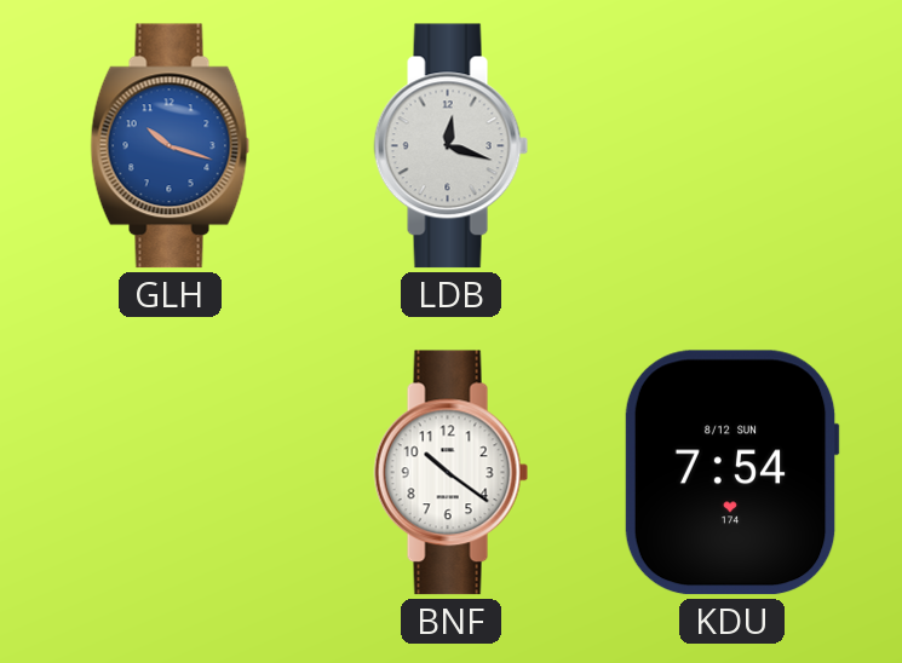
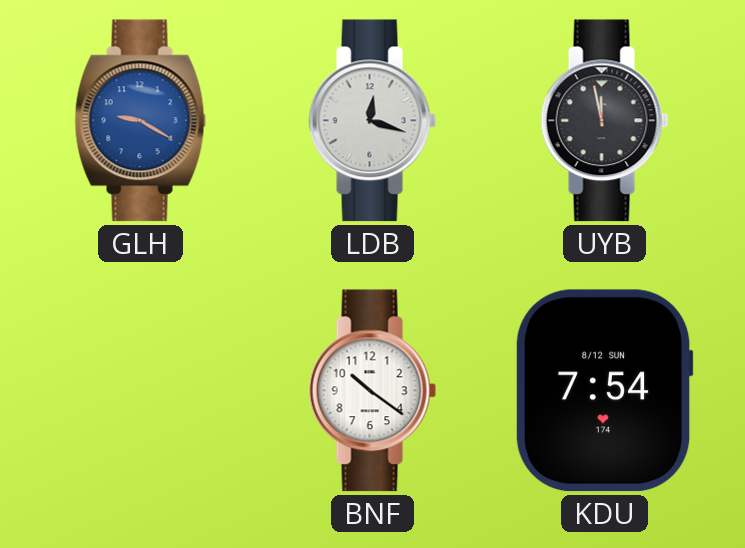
GLH: 10:18 -> 9:20 (141, 121)
UYB: none -> 11:58 (605, 121)
